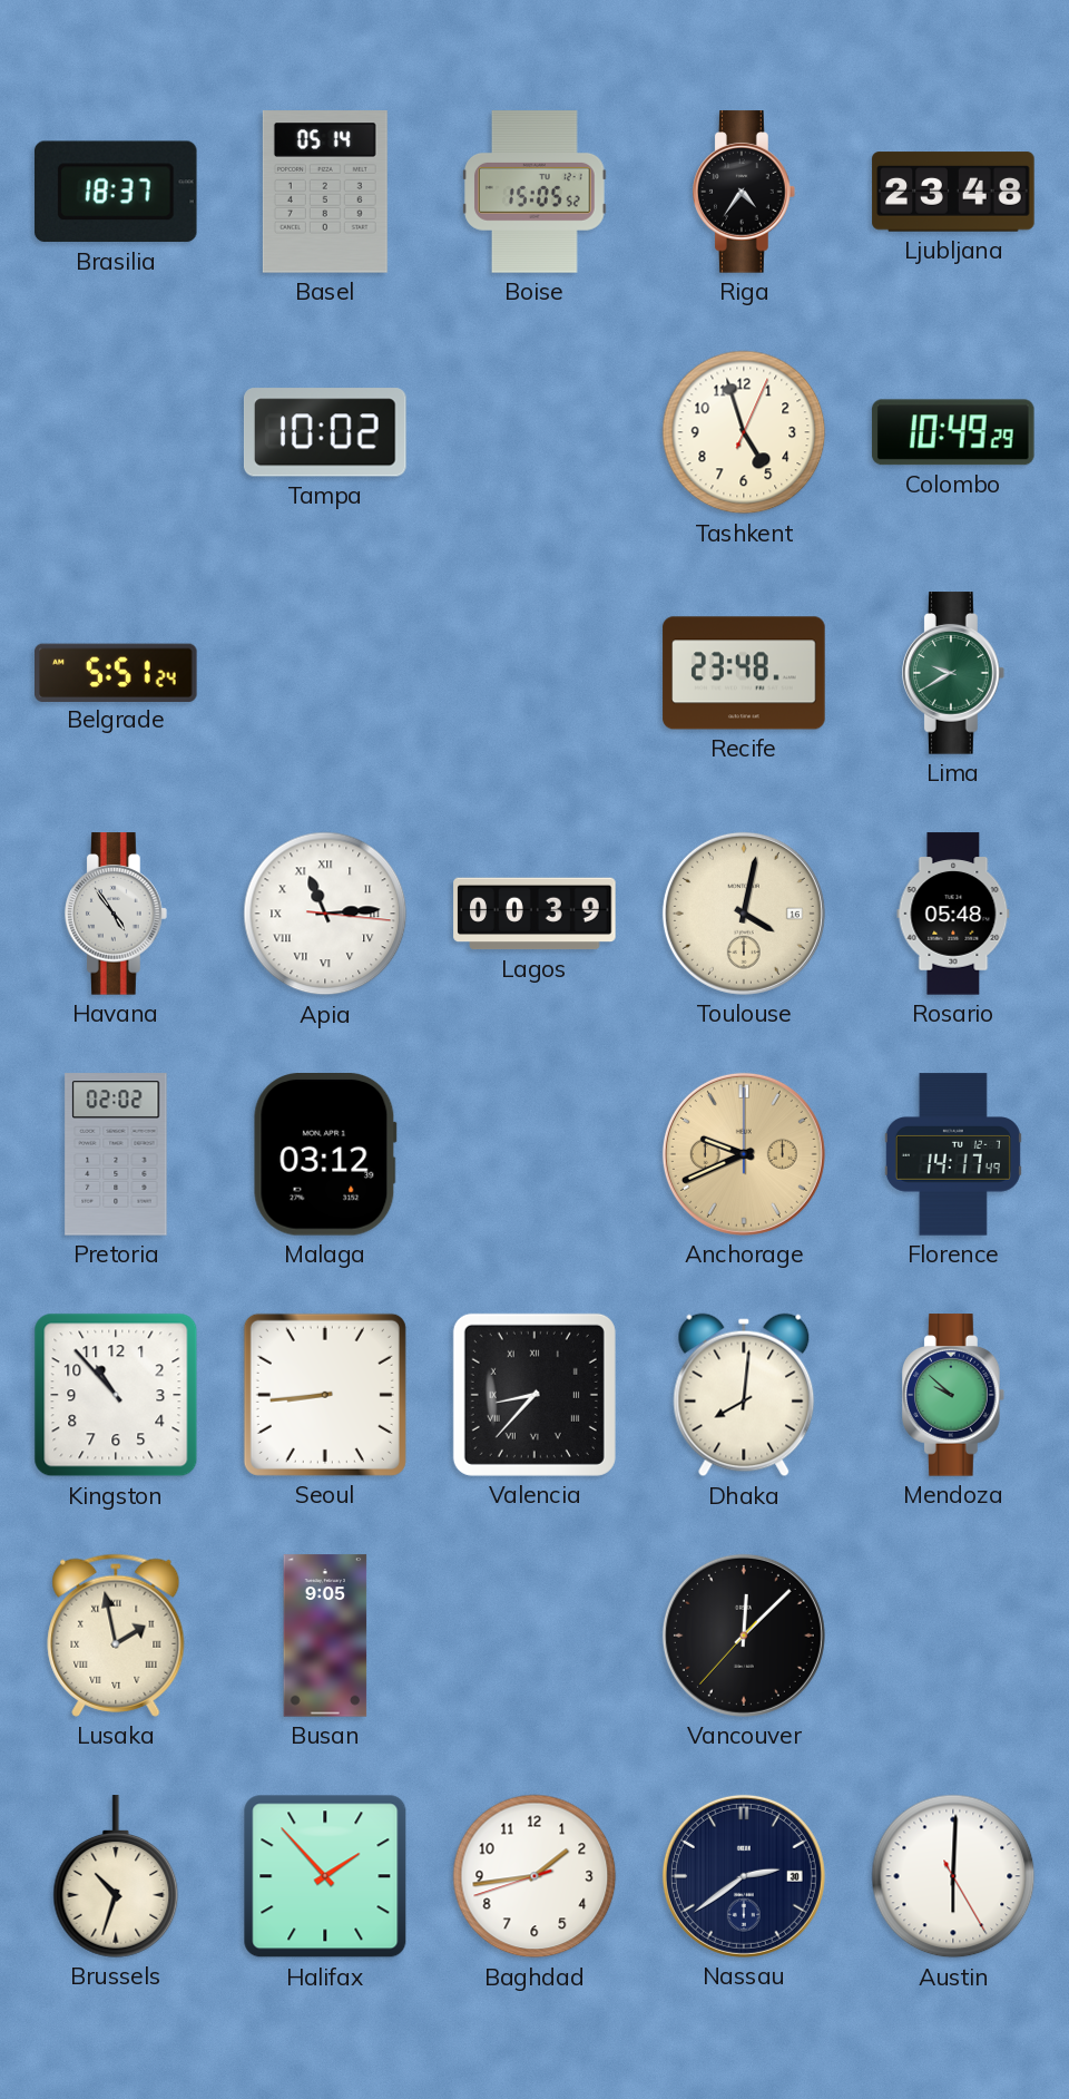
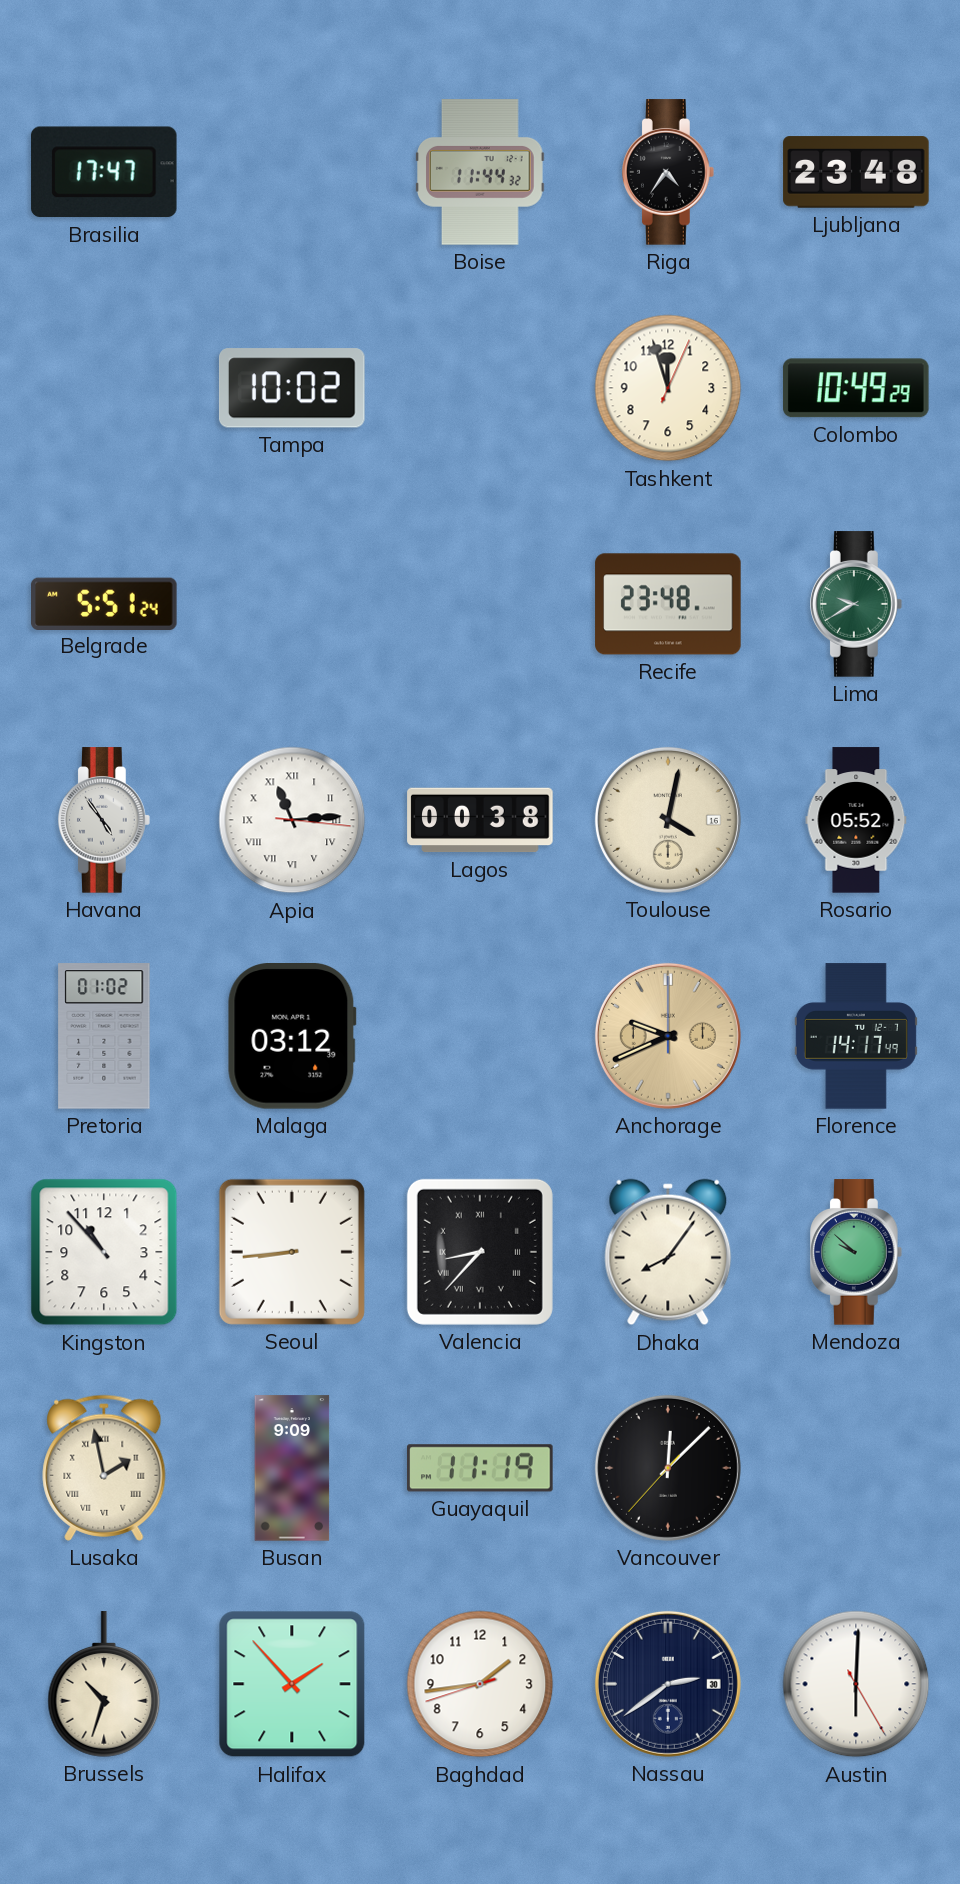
Brasilia: 18:37 -> 17:47 (104, 172)
Basel: 05:14 -> none (325, 192)
Boise: 15:05 -> 11:44 (480, 172)
Tashkent: 4:57 -> 11:57 (668, 388)
Lagos: 00:39 -> 00:38 (480, 820)
Rosario: 05:48 -> 05:52 (856, 820)
Pretoria: 02:02 -> 01:02 (104, 1036)
Dhaka: 8:01 -> 8:06 (668, 1252)
Busan: 9:05 -> 9:09 (292, 1468)
Guayaquil: none -> 11:19 (480, 1468)
